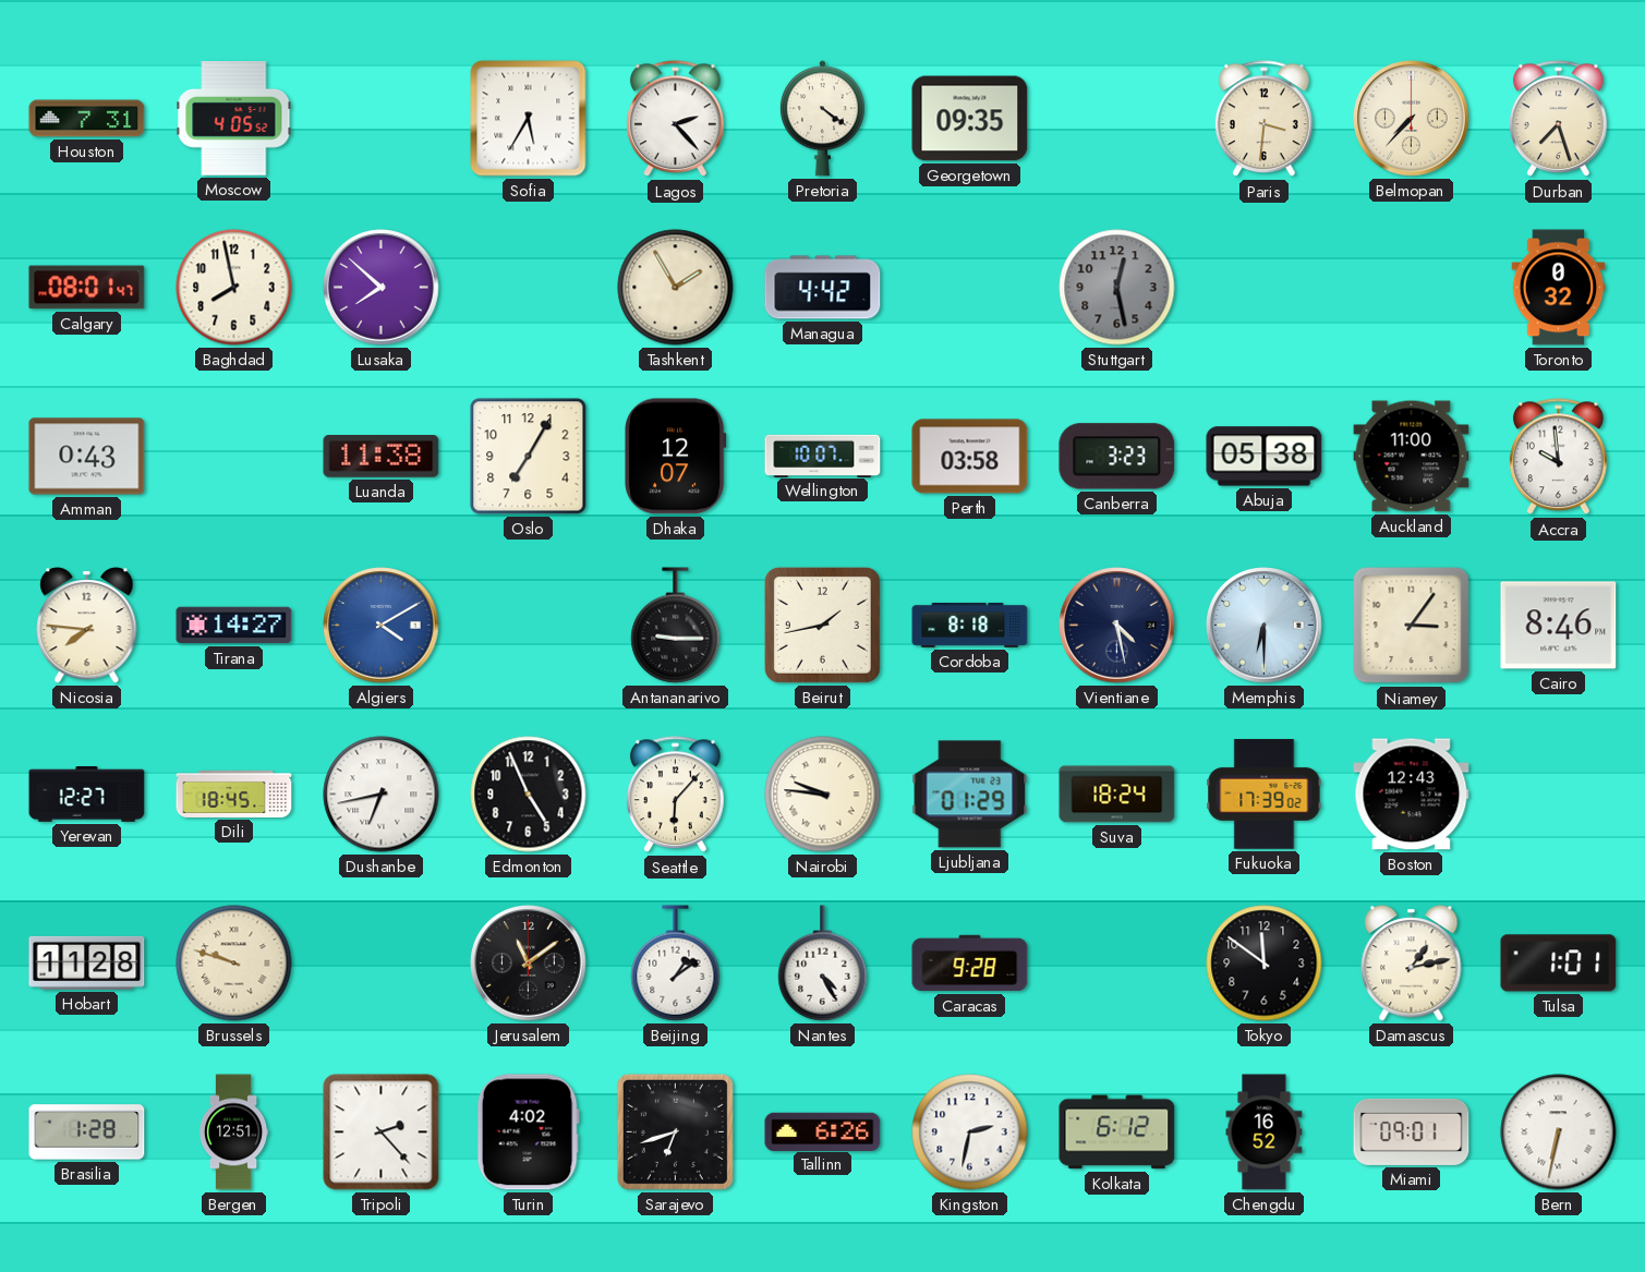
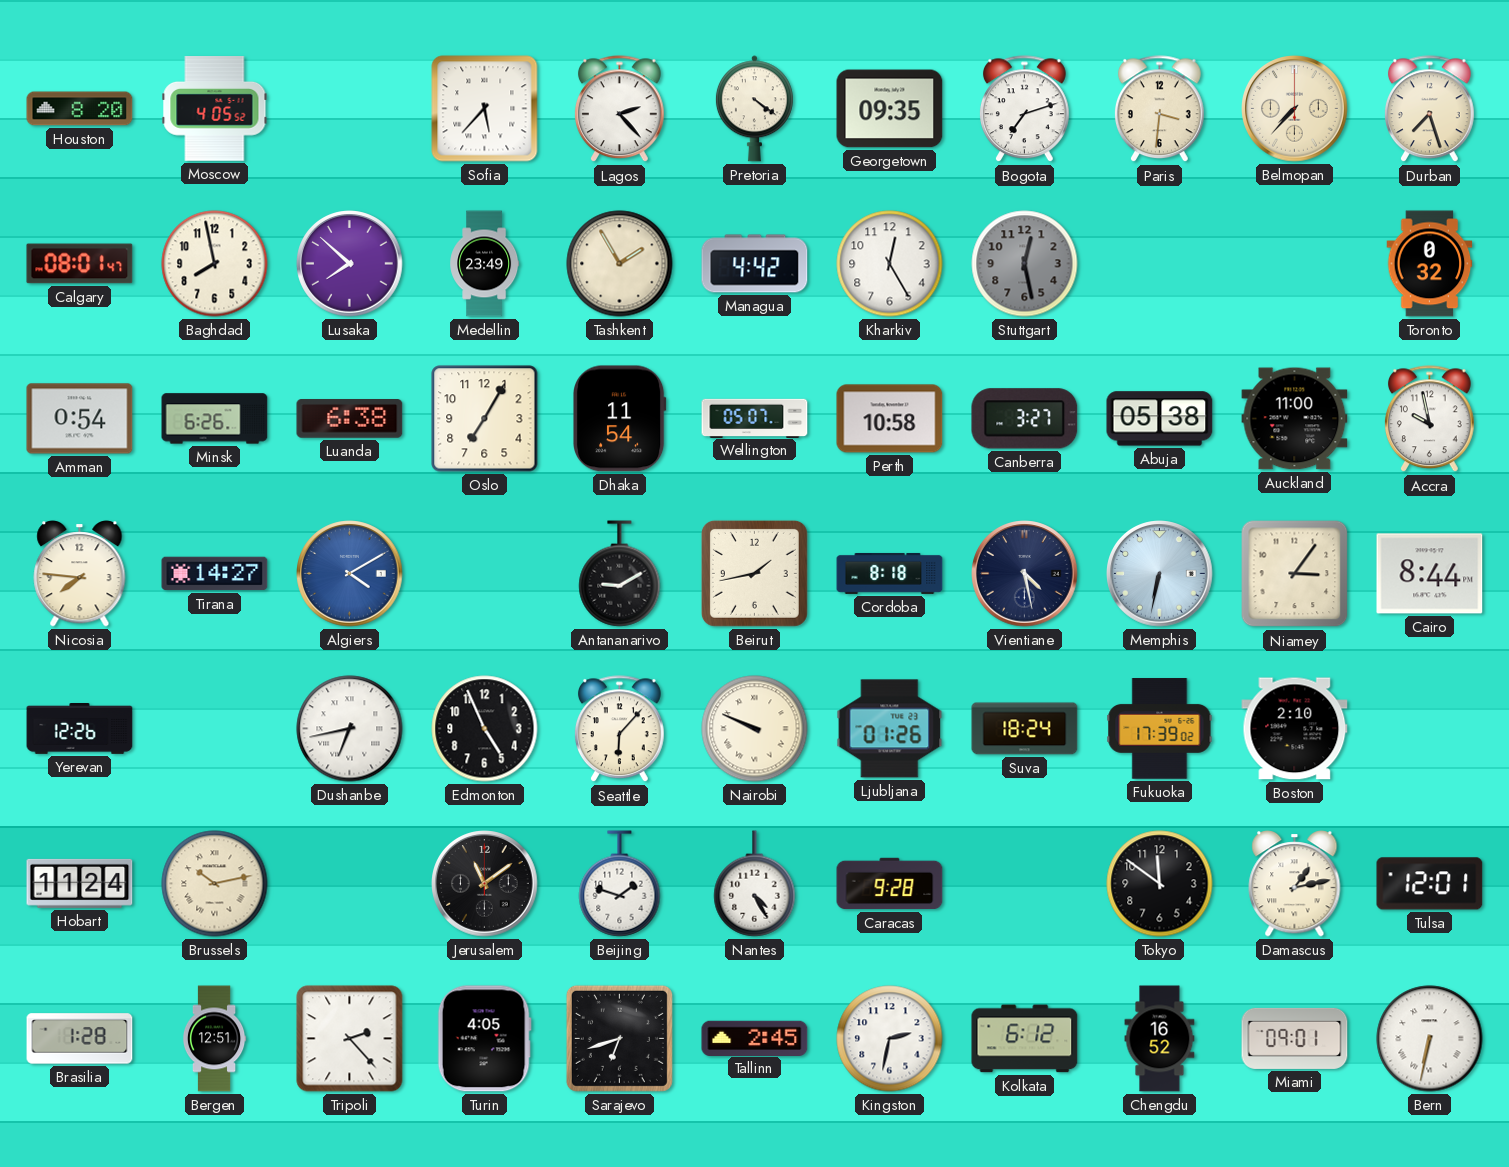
Houston: 7:31 -> 8:20 (80, 109)
Sofia: 5:35 -> 5:37 (485, 109)
Bogota: none -> 7:12 (1025, 109)
Medellin: none -> 23:49 (485, 264)
Kharkiv: none -> 12:25 (890, 264)
Amman: 0:43 -> 0:54 (80, 419)
Minsk: none -> 6:26 (215, 419)
Luanda: 11:38 -> 6:38 (350, 419)
Dhaka: 12:07 -> 11:54 (620, 419)
Wellington: 10:07 -> 05:07 (755, 418)
Perth: 03:58 -> 10:58 (890, 419)
Canberra: 3:23 -> 3:27 (1025, 419)
Accra: 9:59 -> 9:58 (1430, 419)
Antananarivo: 9:15 -> 9:10 (620, 574)
Memphis: 6:30 -> 6:32 (1160, 574)
Cairo: 8:46 -> 8:44 (1430, 574)
Yerevan: 12:27 -> 12:26 (80, 729)
Dili: 18:45 -> none (234, 794)
Nairobi: 9:46 -> 9:49 (755, 729)
Ljubljana: 01:29 -> 01:26 (890, 729)
Boston: 12:43 -> 2:10 (1295, 729)
Hobart: 11:28 -> 11:24 (80, 883)
Brussels: 9:48 -> 10:13 (215, 884)
Beijing: 1:09 -> 1:48 (620, 884)
Tulsa: 1:01 -> 12:01 (1430, 884)
Turin: 4:02 -> 4:05 (484, 1039)
Tallinn: 6:26 -> 2:45 (755, 1038)
